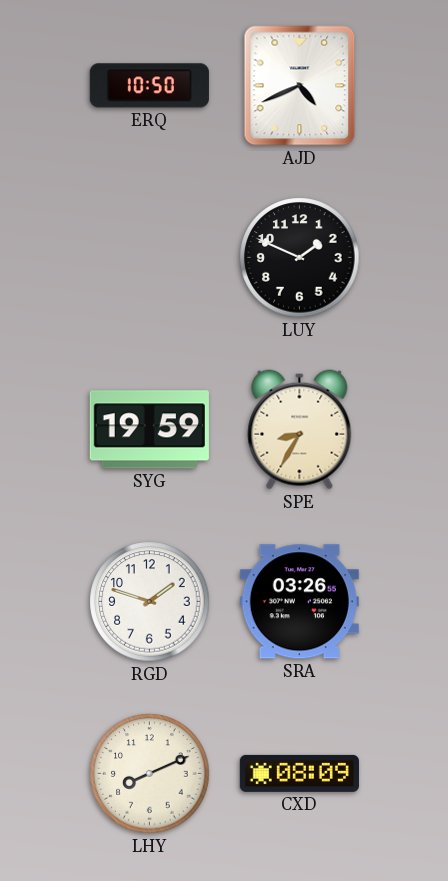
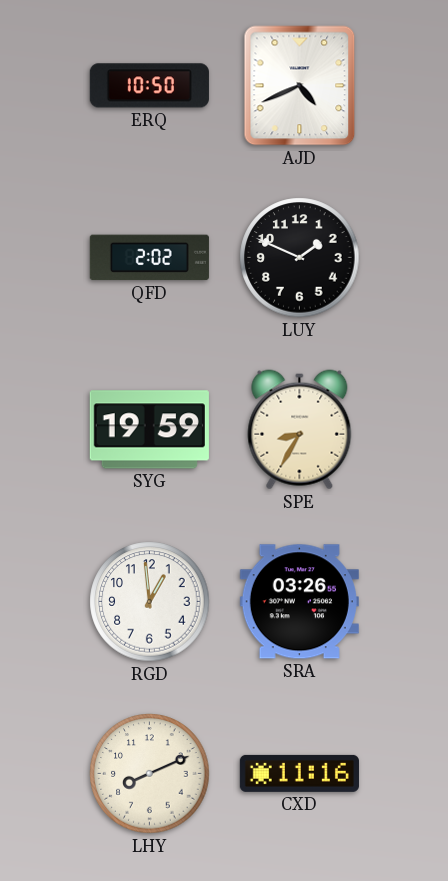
QFD: none -> 2:02 (149, 258)
RGD: 1:48 -> 12:59 (150, 602)
CXD: 08:09 -> 11:16 (299, 773)
